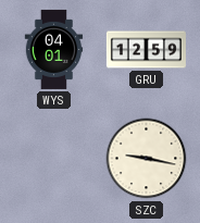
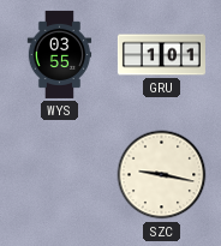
WYS: 04:01 -> 03:55 (60, 54)
GRU: 12:59 -> 1:01 (161, 55)
